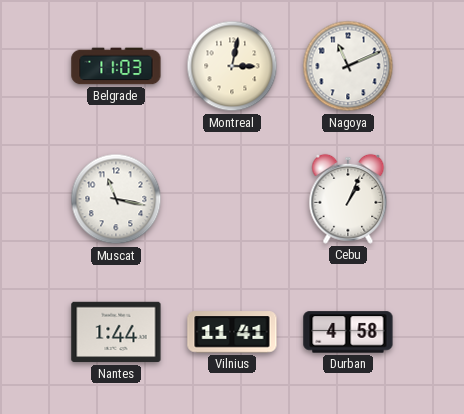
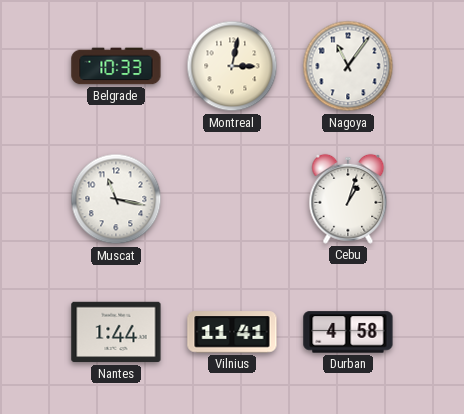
Belgrade: 11:03 -> 10:33 (116, 66)
Nagoya: 11:11 -> 11:06 (348, 66)
Cebu: 1:04 -> 1:03 (348, 199)
